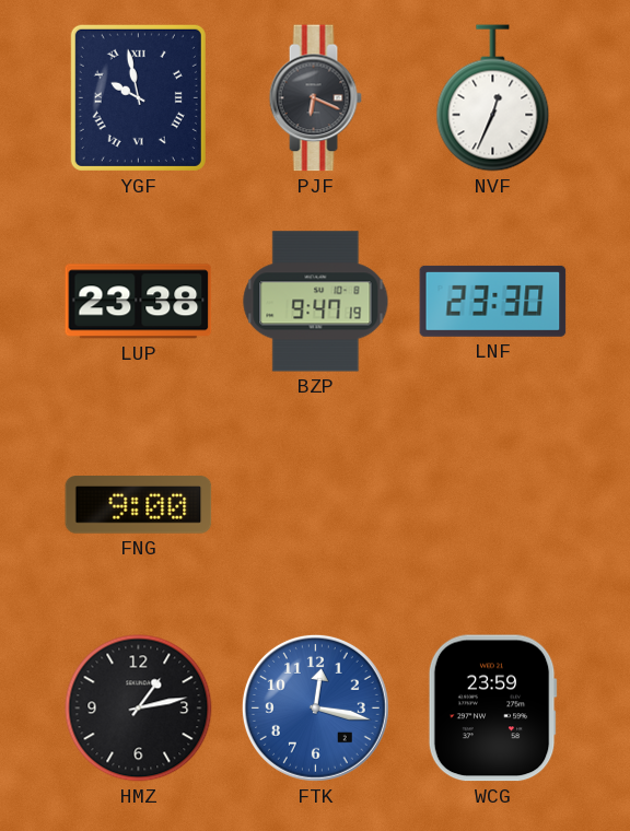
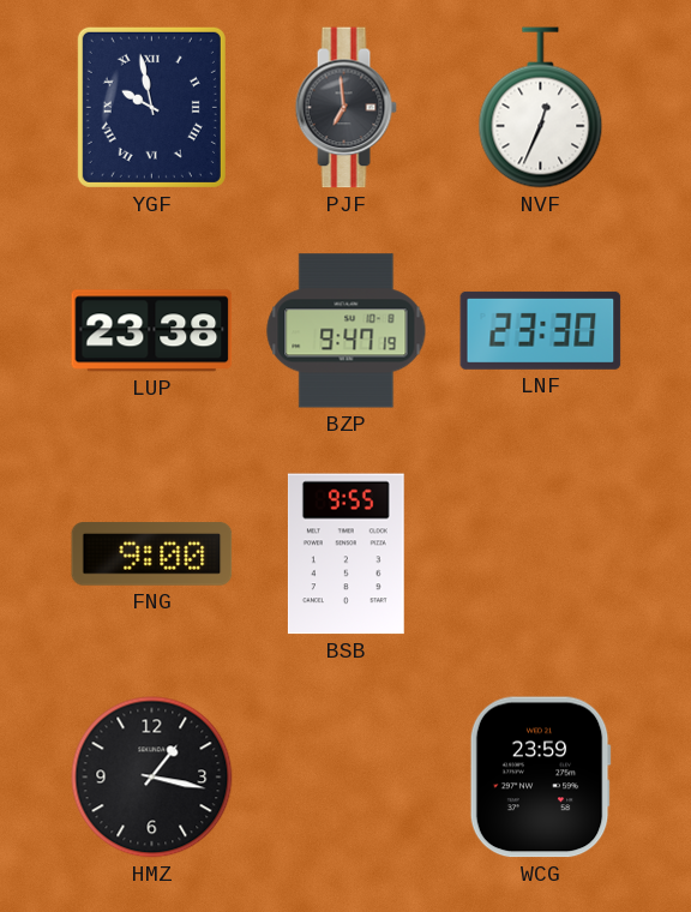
PJF: 6:19 -> 6:59 (345, 108)
BSB: none -> 9:55 (345, 554)
HMZ: 1:13 -> 1:17 (152, 778)
FTK: 12:17 -> none (315, 707)
